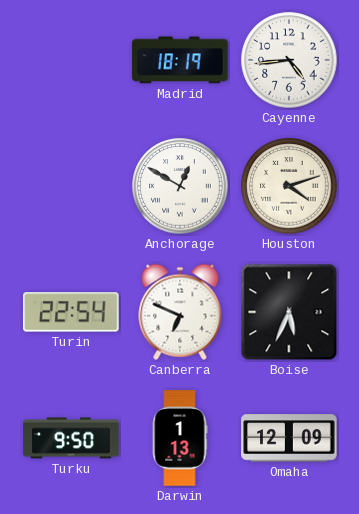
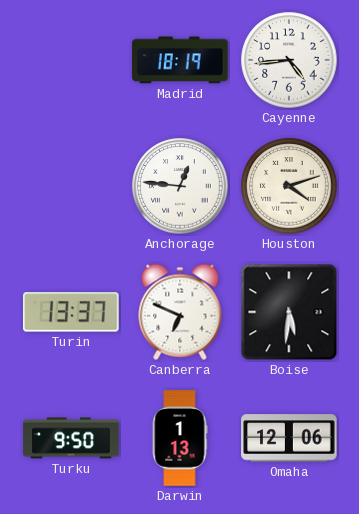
Anchorage: 12:50 -> 12:46 (180, 186)
Turin: 22:54 -> 13:37 (71, 312)
Boise: 5:34 -> 5:31 (289, 312)
Omaha: 12:09 -> 12:06 (289, 438)
